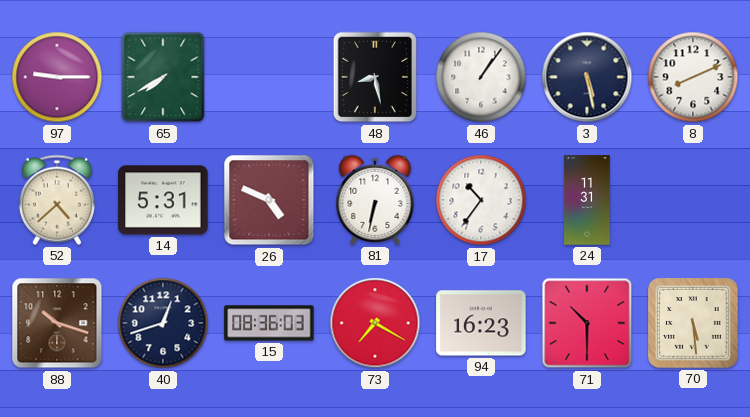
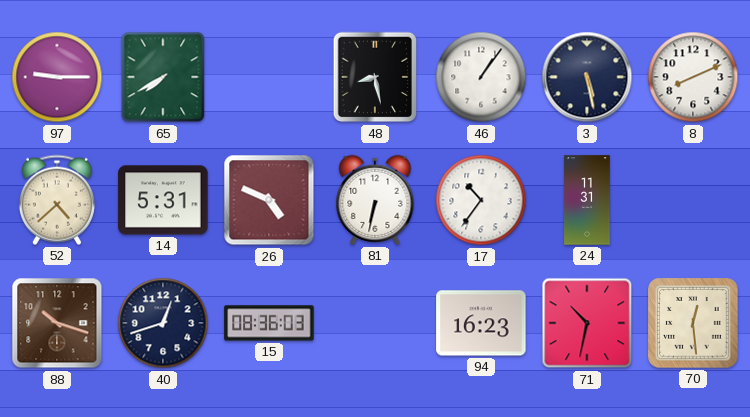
73: 7:20 -> none (375, 323)
71: 10:30 -> 10:32 (587, 323)
70: 5:29 -> 12:29 (693, 323)
